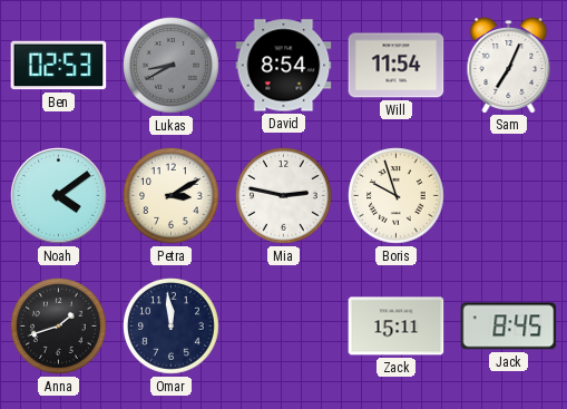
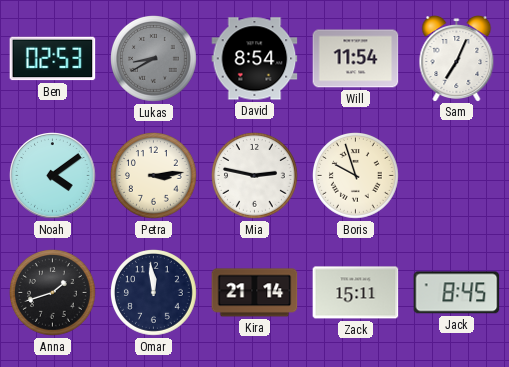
Petra: 3:10 -> 3:14 (154, 176)
Kira: none -> 21:14 (255, 293)
